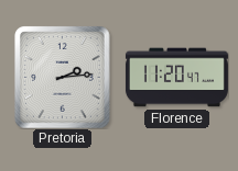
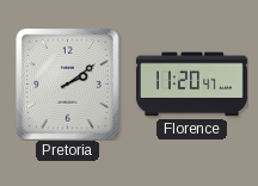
Pretoria: 2:14 -> 2:09 (68, 85)
